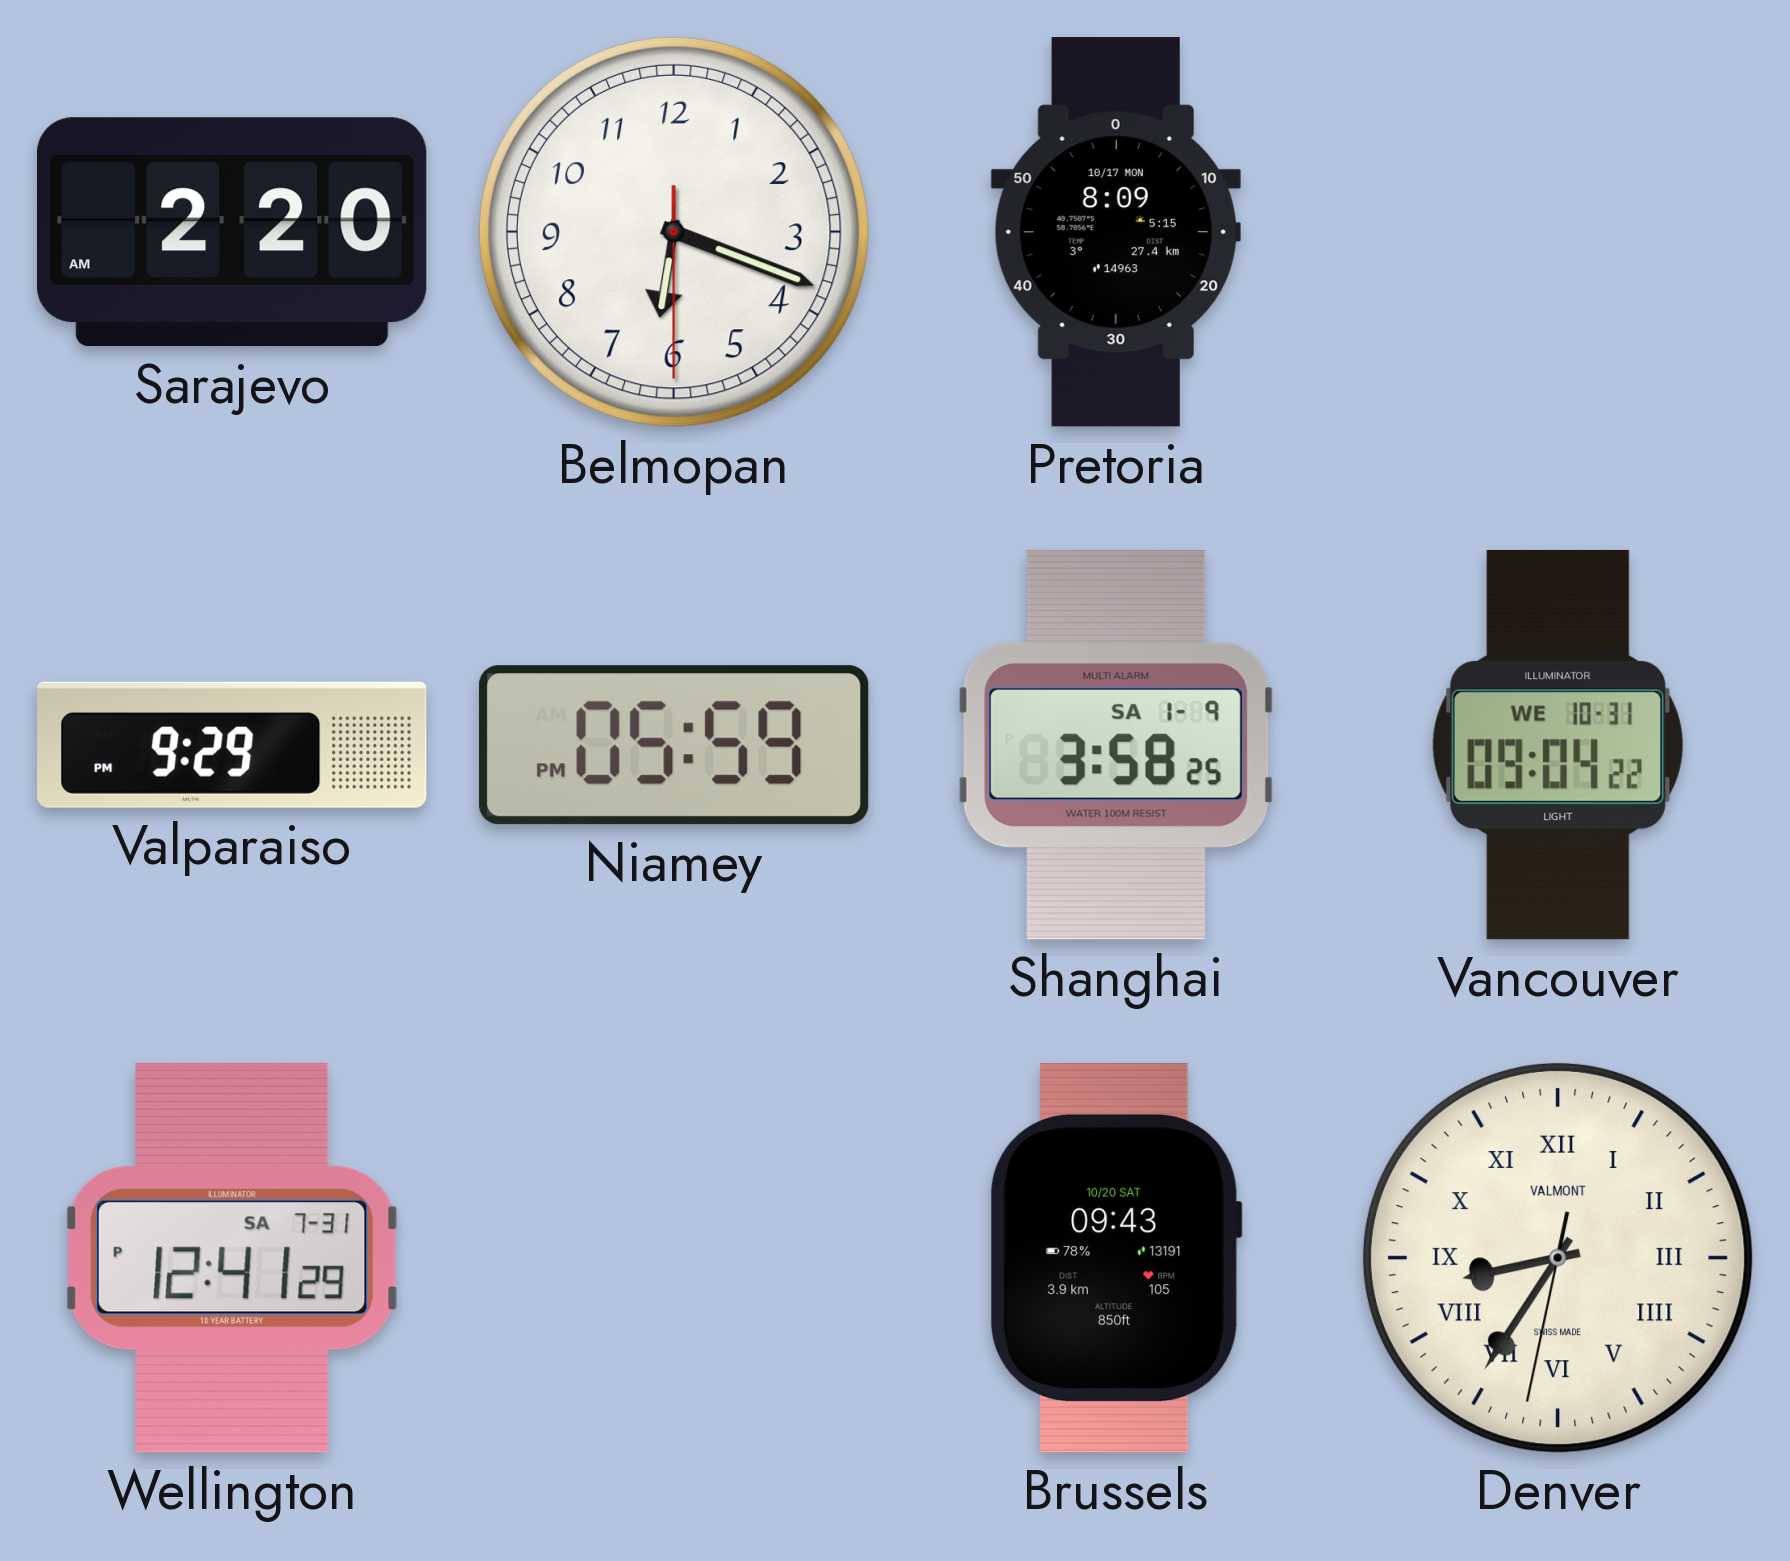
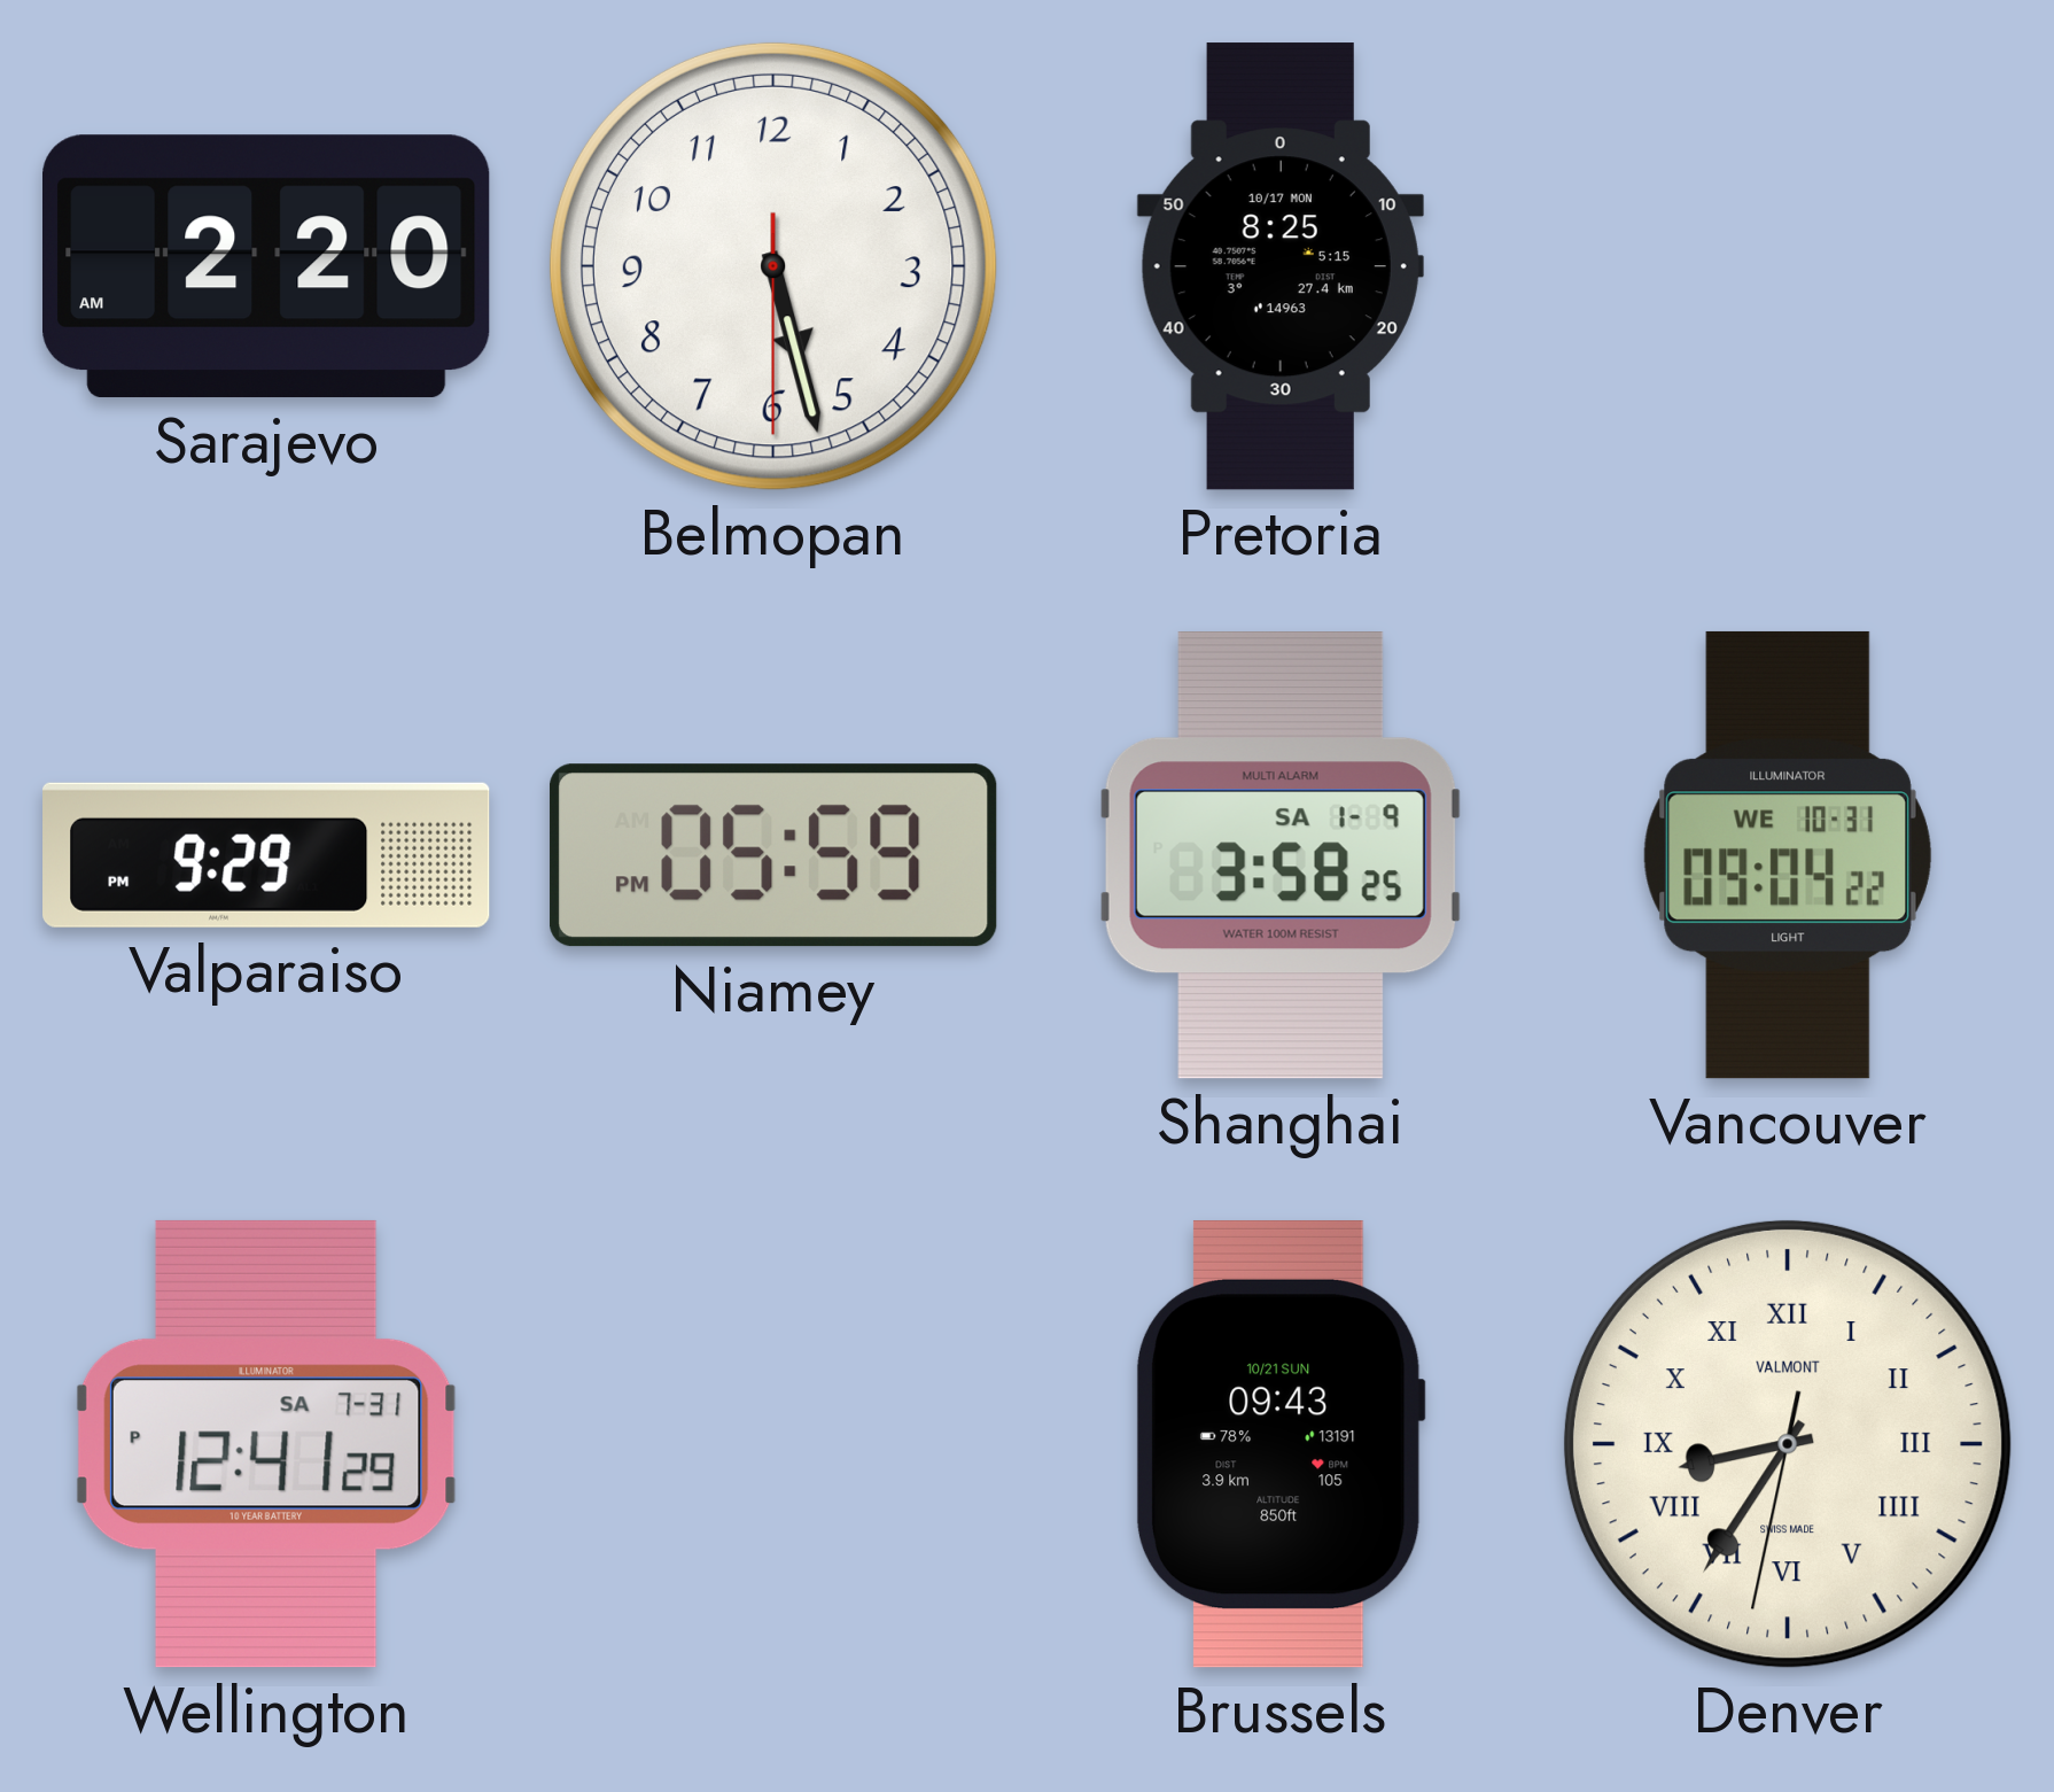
Belmopan: 6:18 -> 5:27 (773, 266)
Pretoria: 8:09 -> 8:25 (1281, 266)
Brussels date: 10/20 SAT -> 10/21 SUN (1279, 1444)
